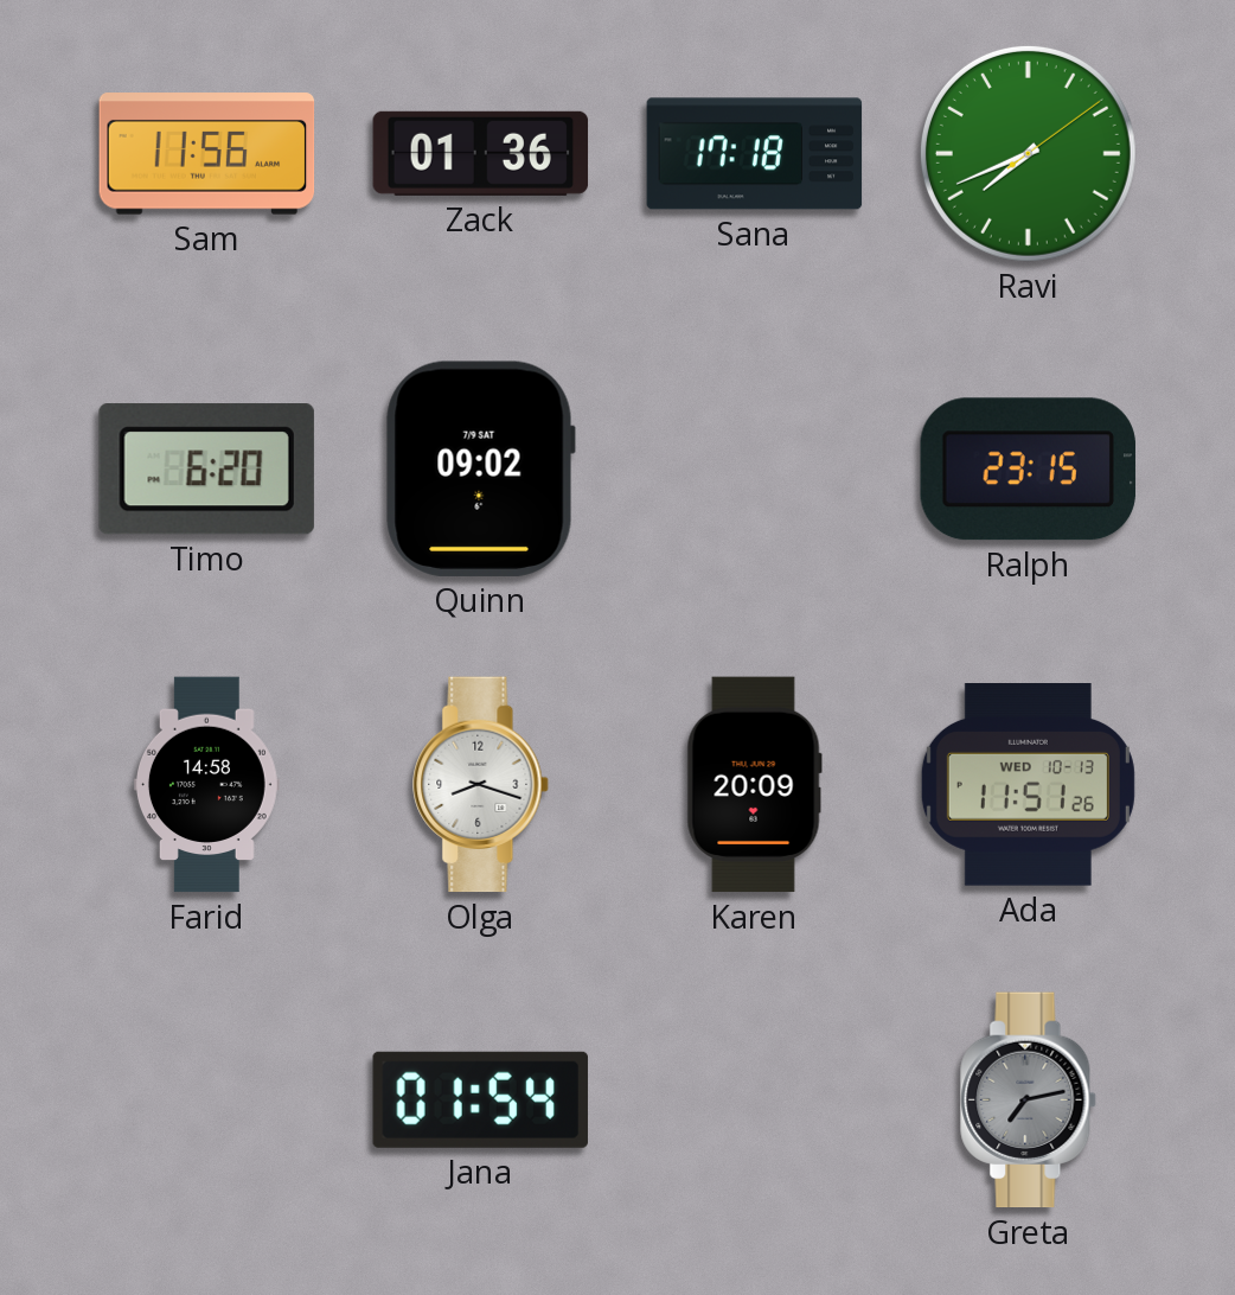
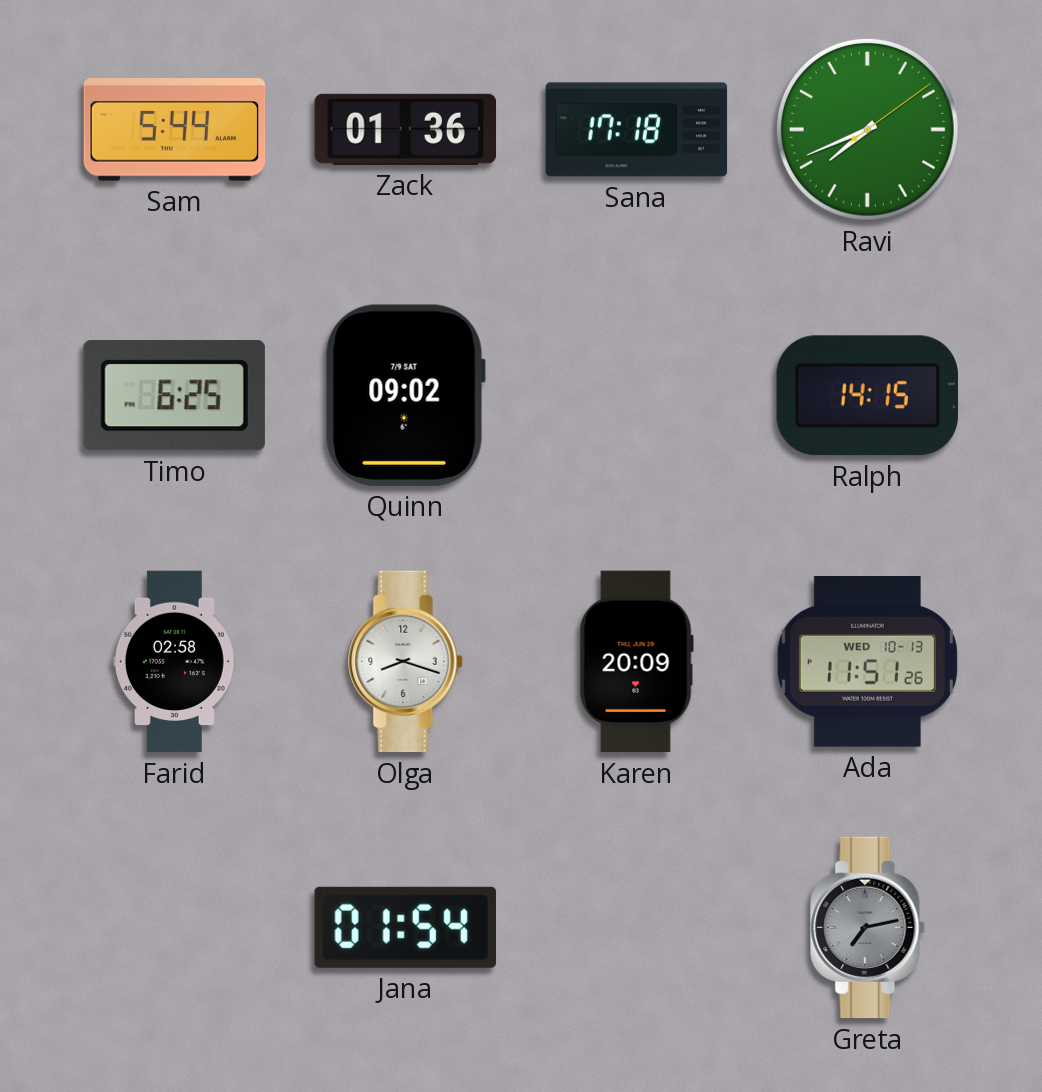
Sam: 11:56 -> 5:44 (175, 130)
Timo: 6:20 -> 6:25 (174, 396)
Ralph: 23:15 -> 14:15 (867, 396)
Farid: 14:58 -> 02:58 (174, 662)
